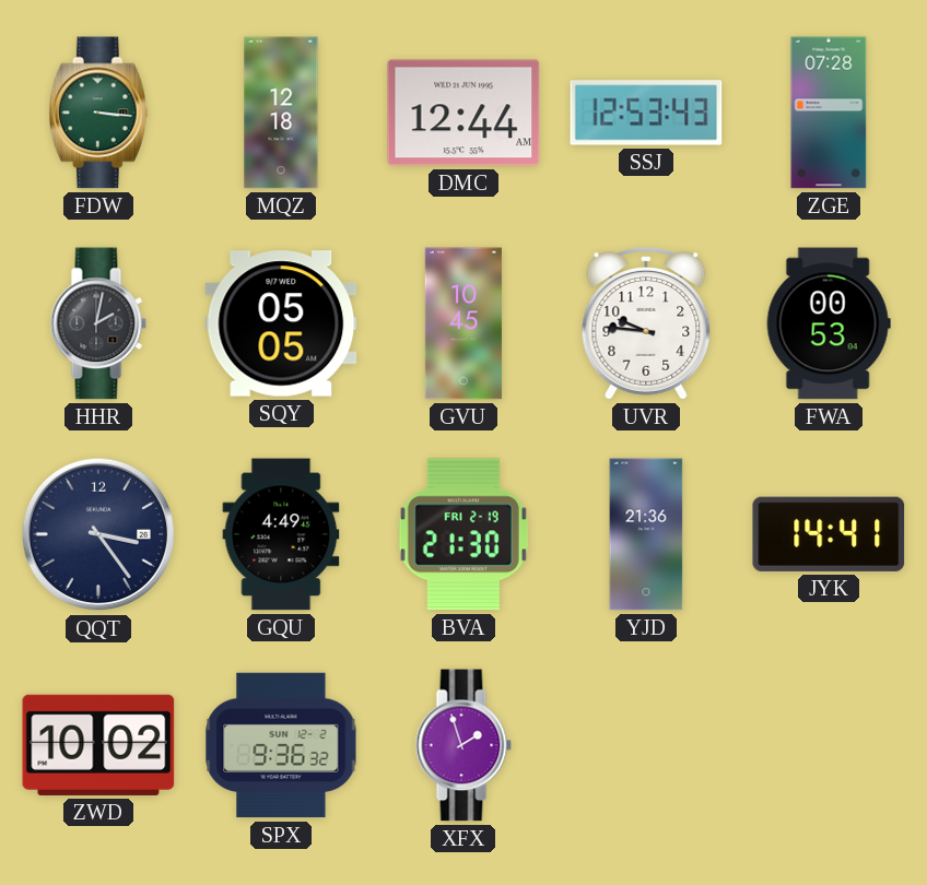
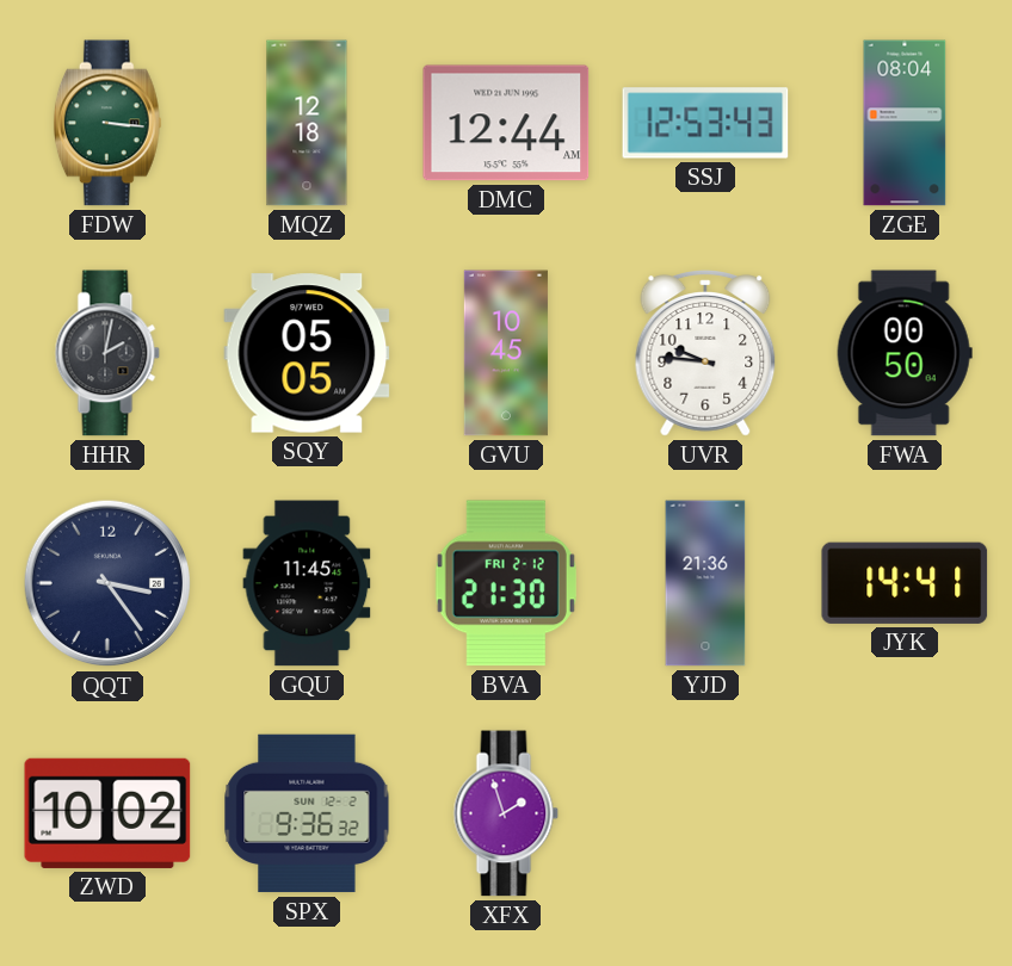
ZGE: 07:28 -> 08:04 (905, 123)
FWA: 00:53 -> 00:50 (905, 353)
GQU: 4:49 -> 11:45 (307, 583)
BVA date: FRI 2-19 -> FRI 2-12 (506, 583)
